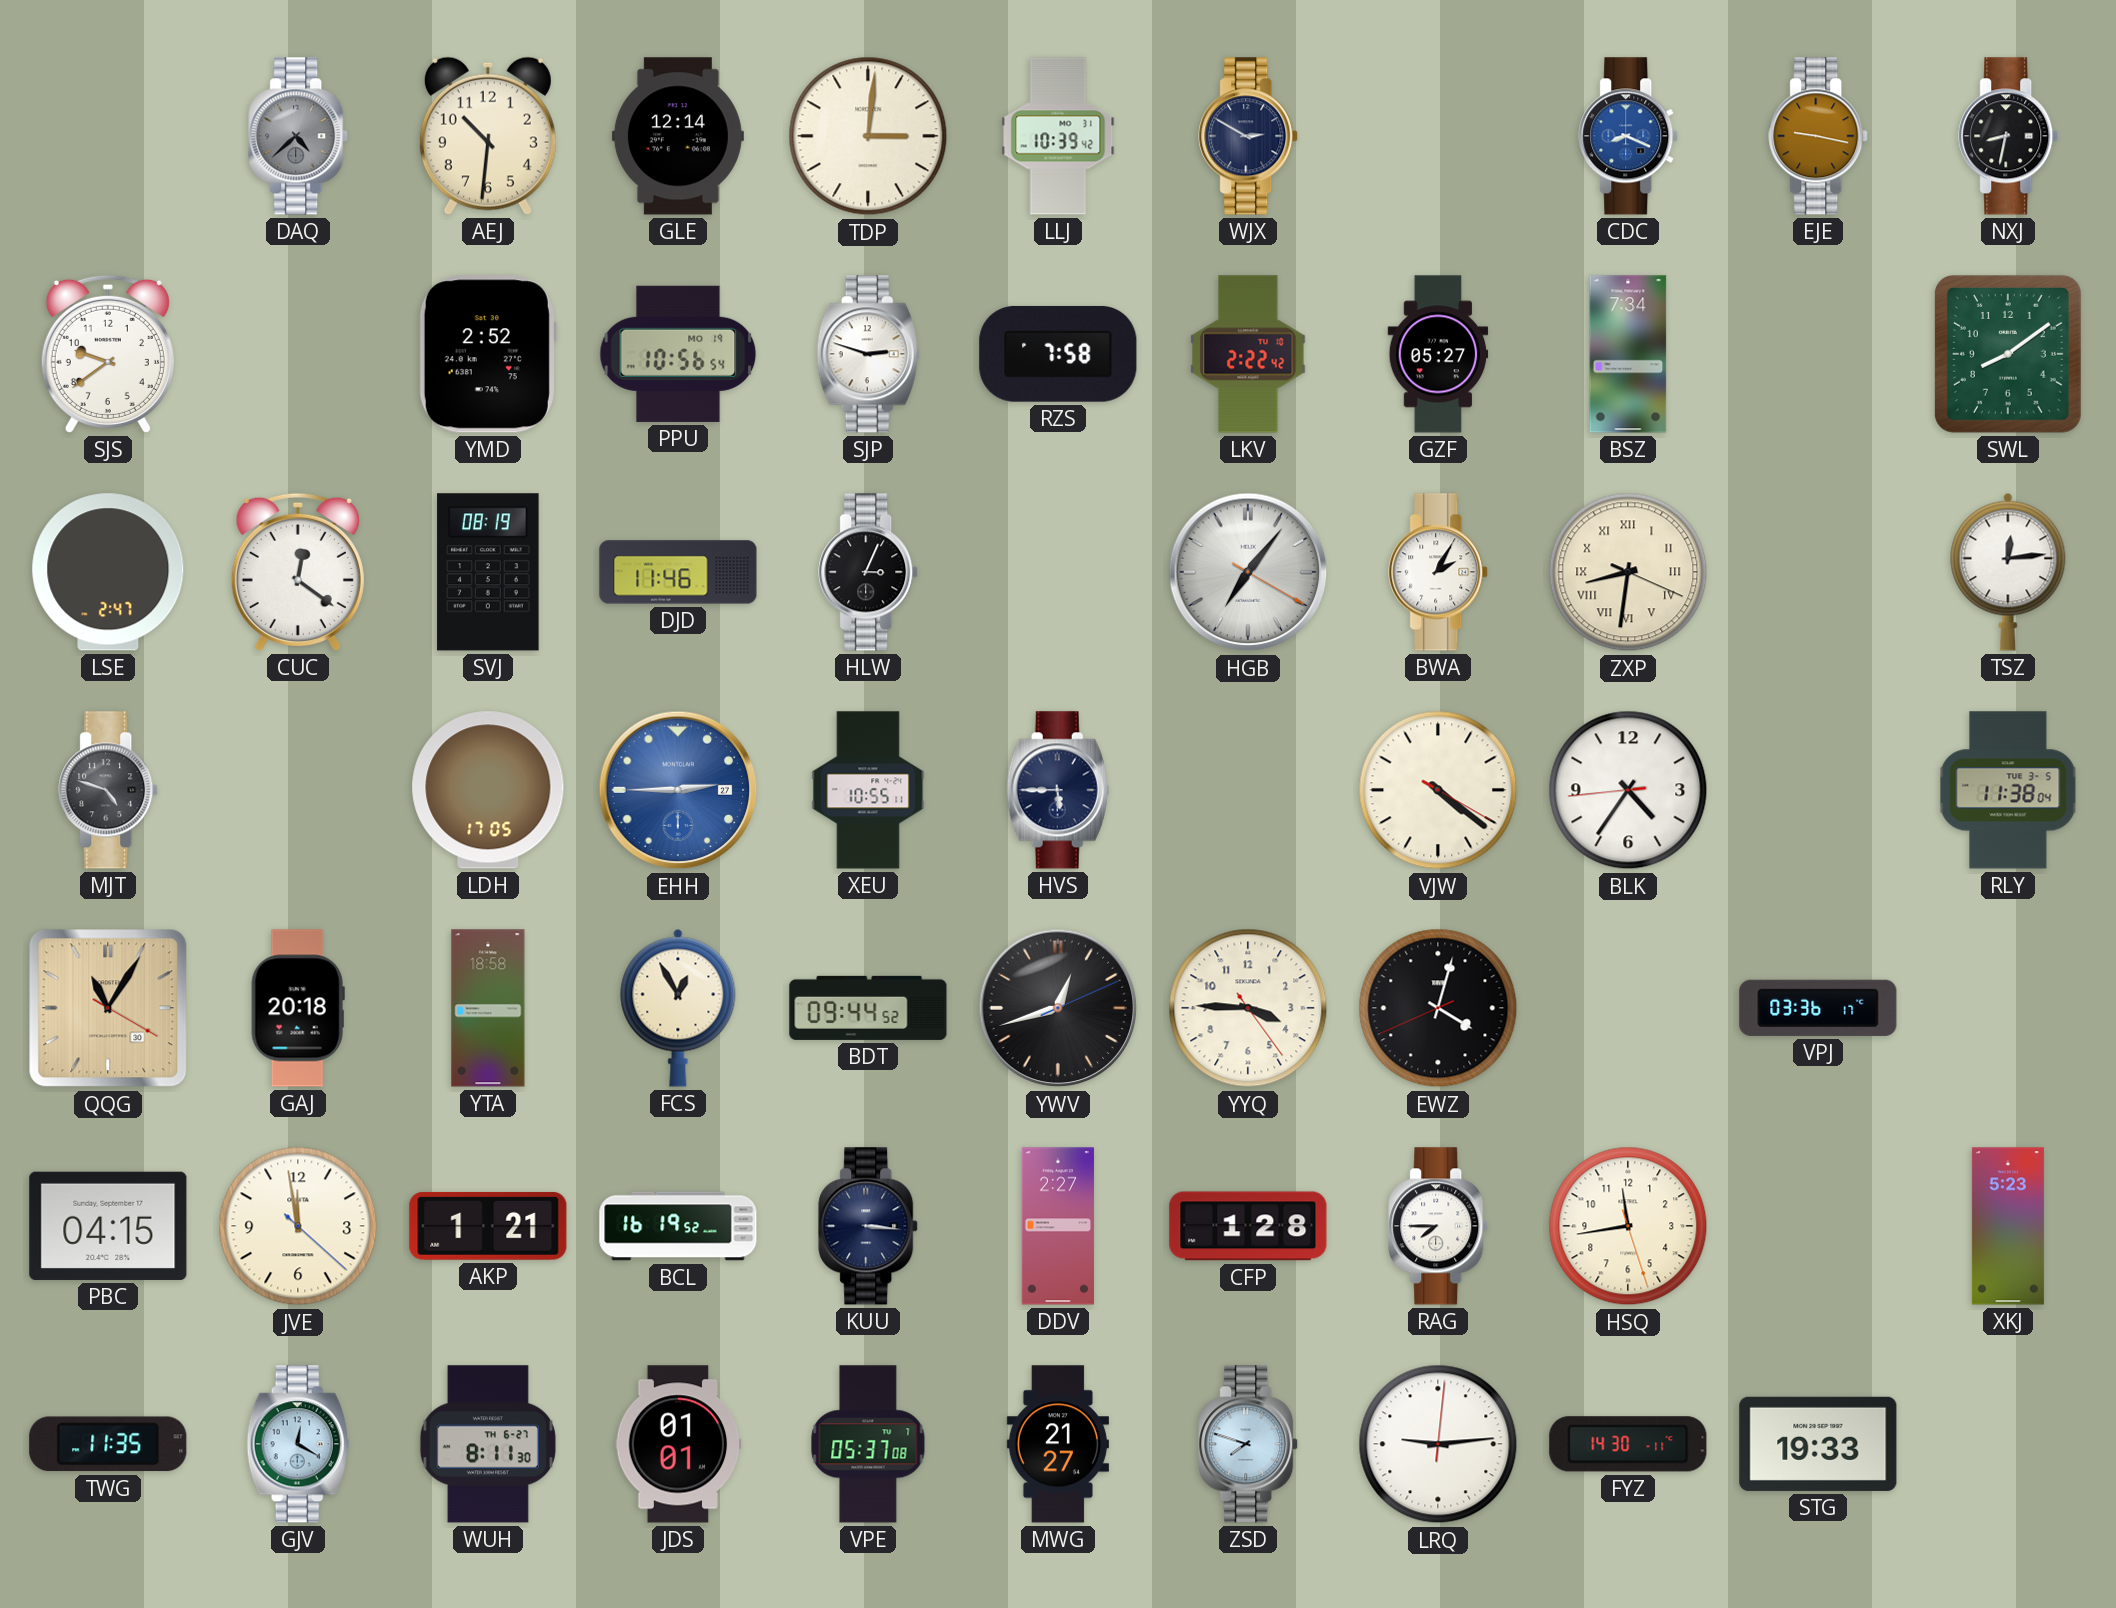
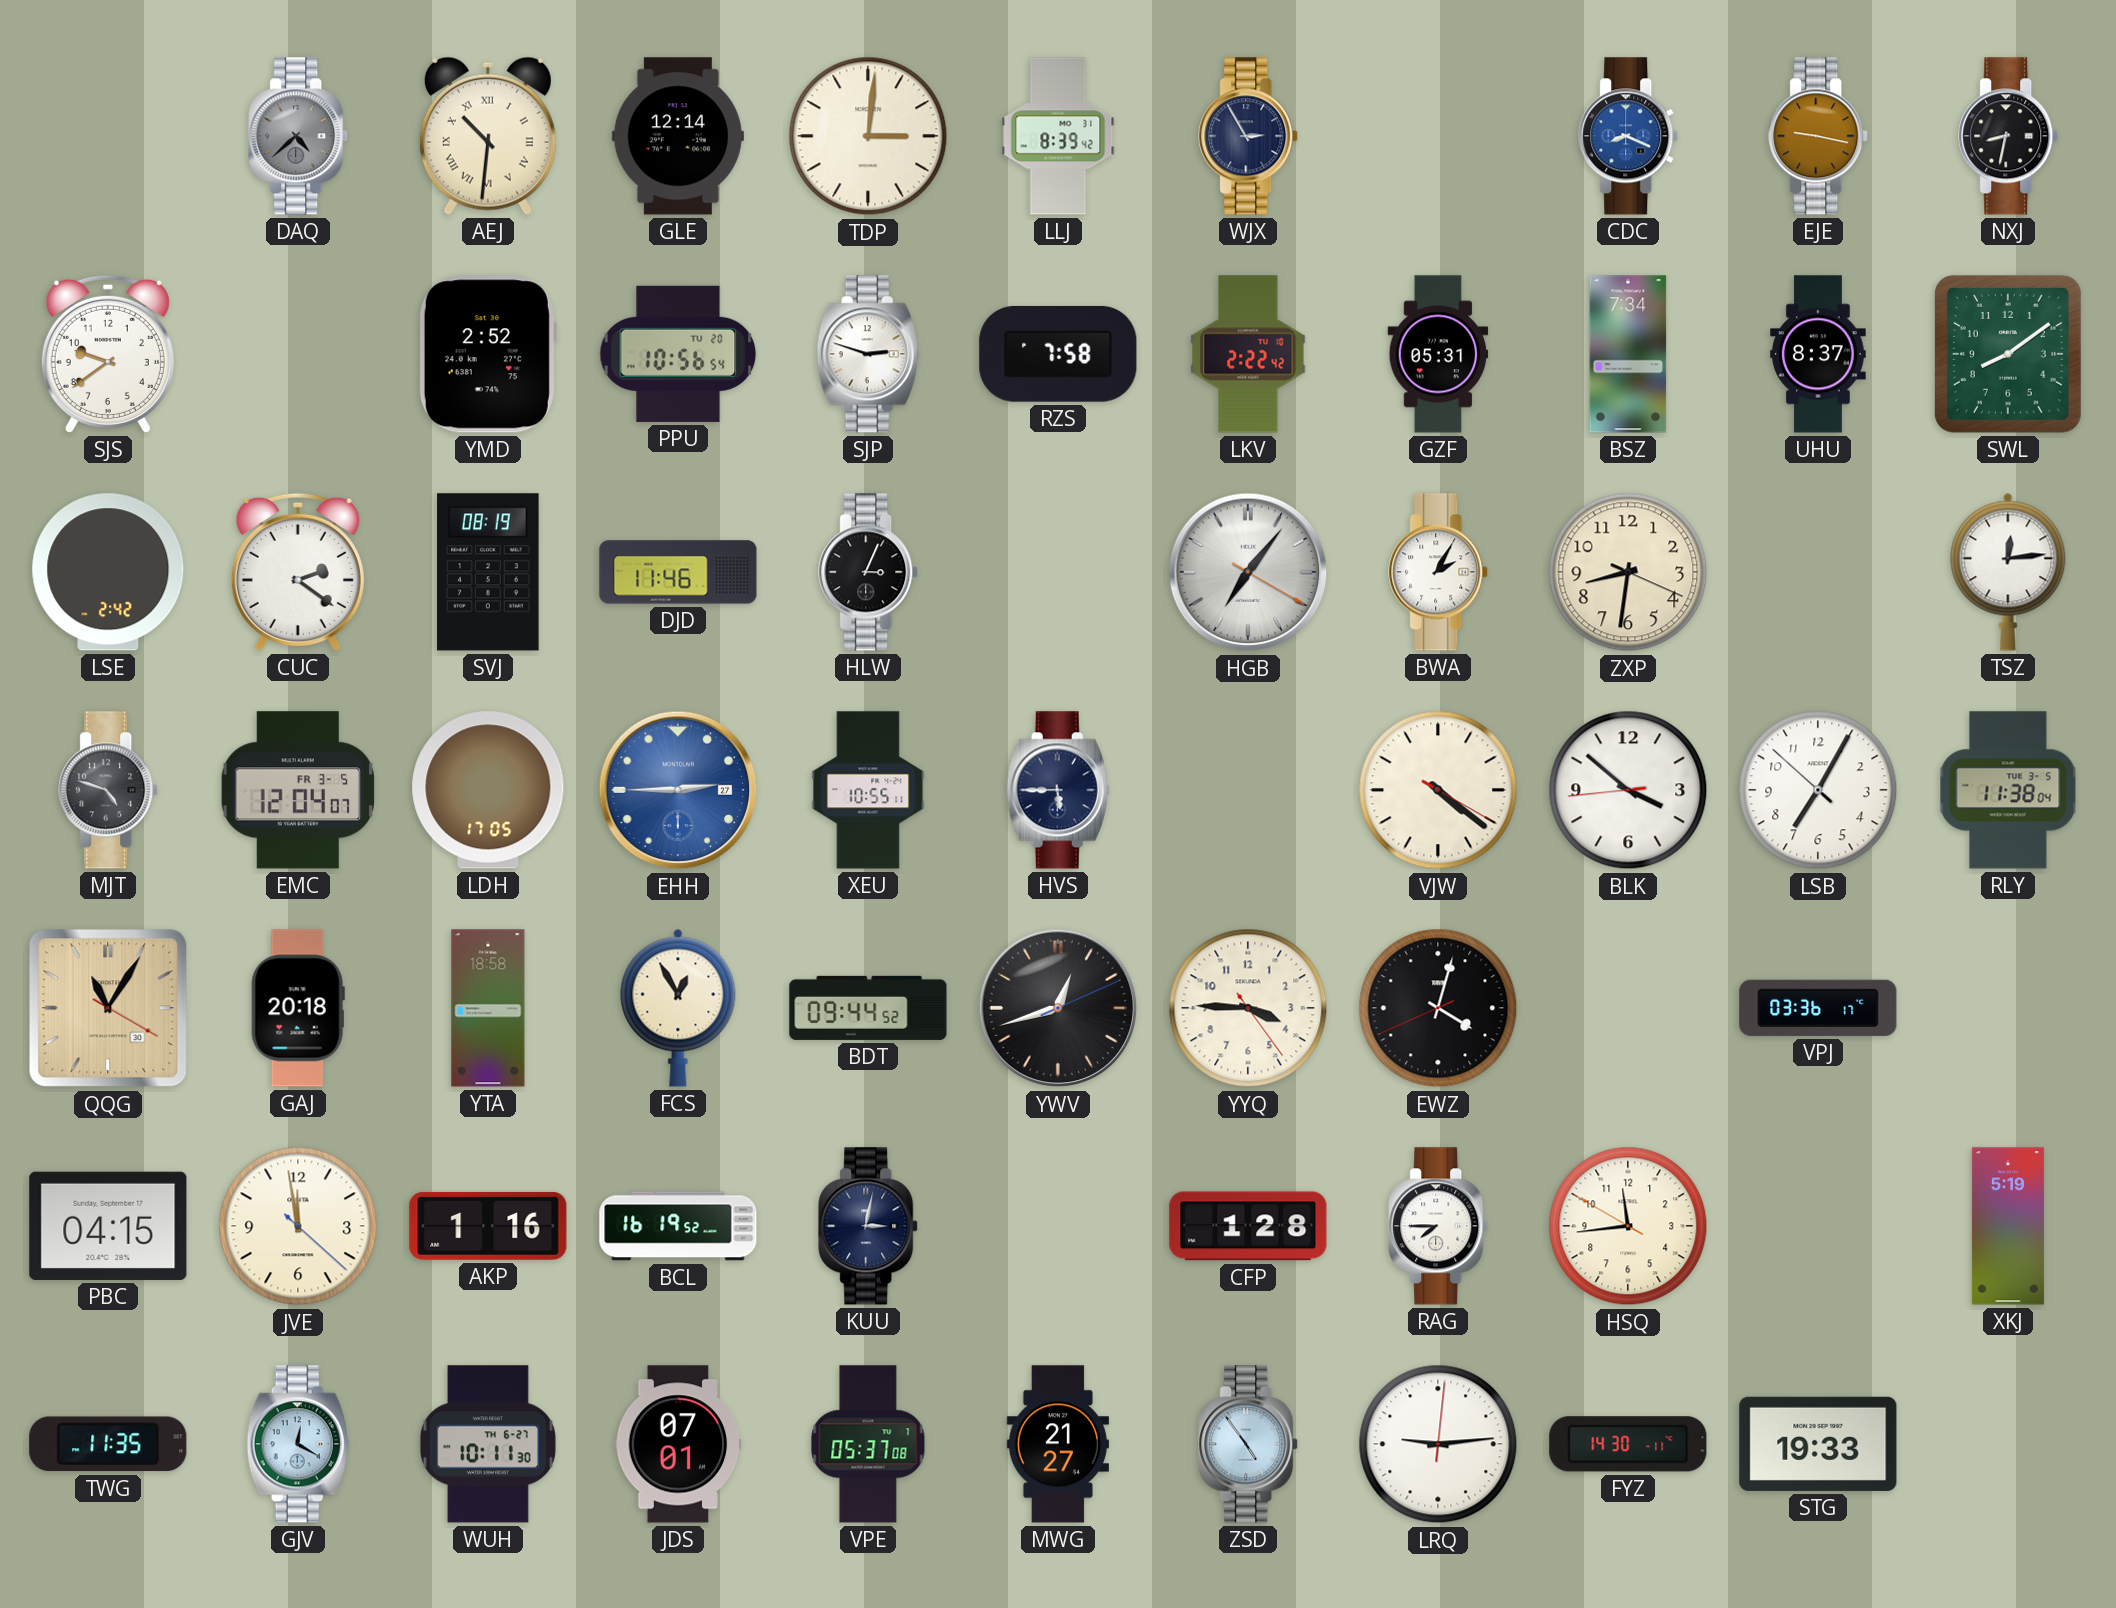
AEJ numerals: Arabic -> Roman (488, 136)
LLJ: 10:39 -> 8:39 (1058, 136)
WJX: 2:50 -> 2:55 (1249, 136)
PPU date: MO 19 -> TU 20 (678, 354)
GZF: 05:27 -> 05:31 (1438, 354)
UHU: none -> 8:37 (1819, 354)
LSE: 2:47 -> 2:42 (108, 572)
CUC: 12:21 -> 2:21 (298, 572)
ZXP numerals: Roman -> Arabic (1628, 572)
EMC: none -> 12:04 (298, 790)
BLK: 4:35 -> 3:51 (1628, 790)
LSB: none -> 7:04 (1818, 790)
AKP: 1:21 -> 1:16 (488, 1226)
KUU: 3:16 -> 3:02 (869, 1226)
DDV: 2:27 -> none (1058, 1226)
HSQ: 11:43:27 -> 11:43:50 (1628, 1226)
XKJ: 5:23 -> 5:19 (2008, 1226)
WUH: 8:11 -> 10:11 (488, 1444)
JDS: 01:01 -> 07:01 (678, 1444)
ZSD: 7:48 -> 4:54 (1249, 1444)
